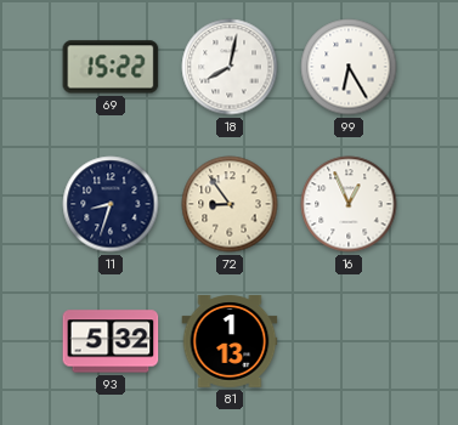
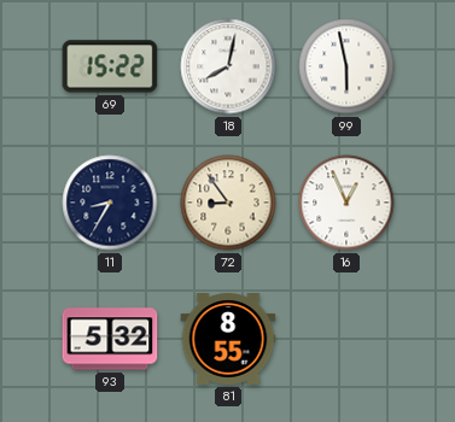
99: 6:25 -> 5:58 (346, 66)
11: 8:33 -> 8:35 (110, 203)
81: 1:13 -> 8:55 (228, 340)
